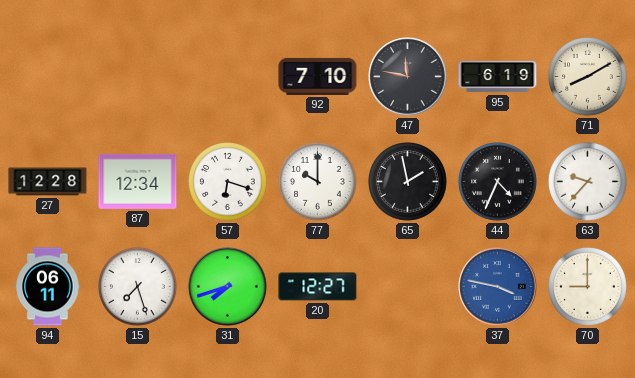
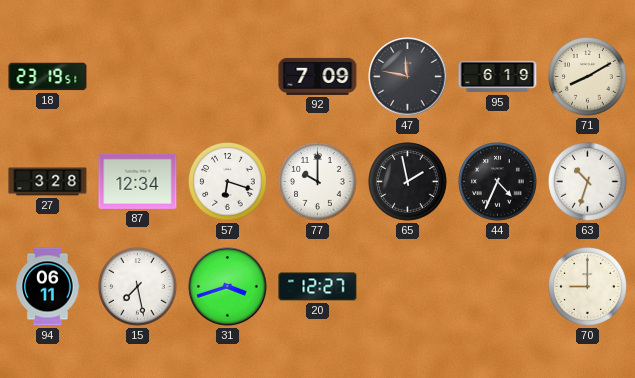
18: none -> 23:19 (48, 77)
92: 7:10 -> 7:09 (318, 76)
27: 12:28 -> 3:28 (48, 182)
63: 9:37 -> 10:33 (588, 182)
15: 7:27 -> 7:28 (138, 287)
31: 7:42 -> 3:42 (228, 287)
37: 3:47 -> none (498, 287)
